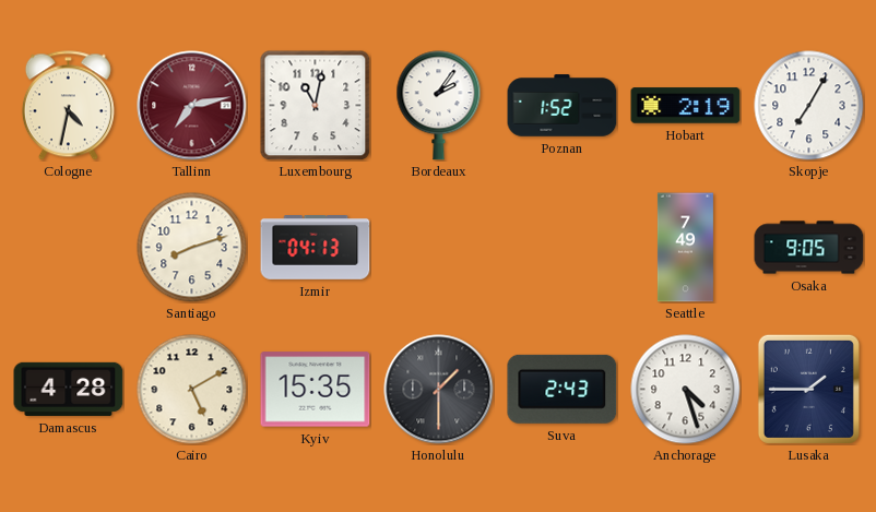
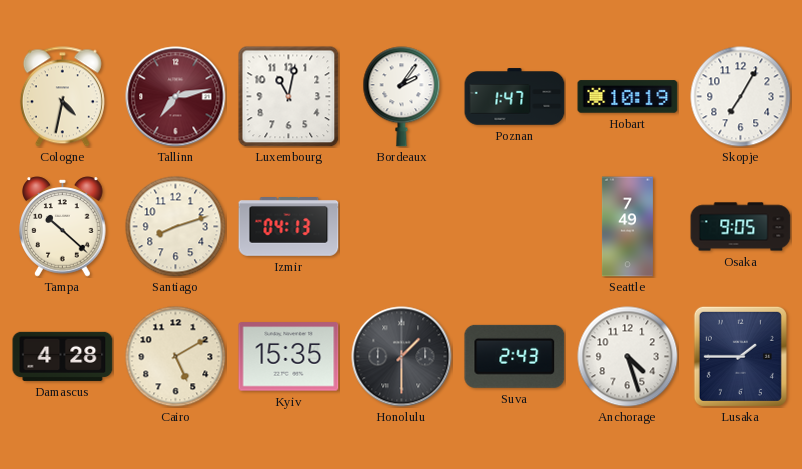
Poznan: 1:52 -> 1:47 (515, 97)
Hobart: 2:19 -> 10:19 (628, 97)
Tampa: none -> 10:22 (63, 227)
